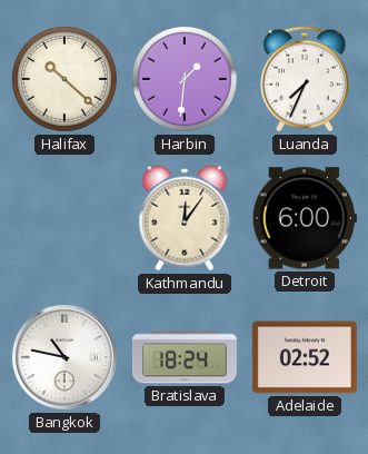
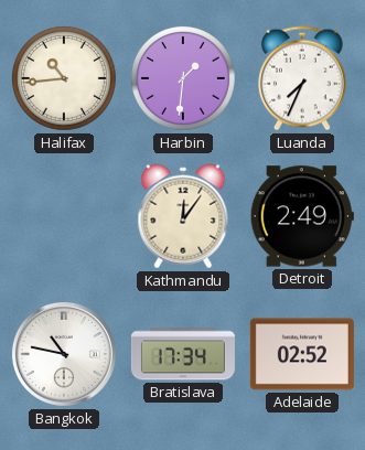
Halifax: 10:22 -> 10:44 (64, 78)
Detroit: 6:00 -> 2:49 (302, 216)
Bratislava: 18:24 -> 17:34 (183, 354)
